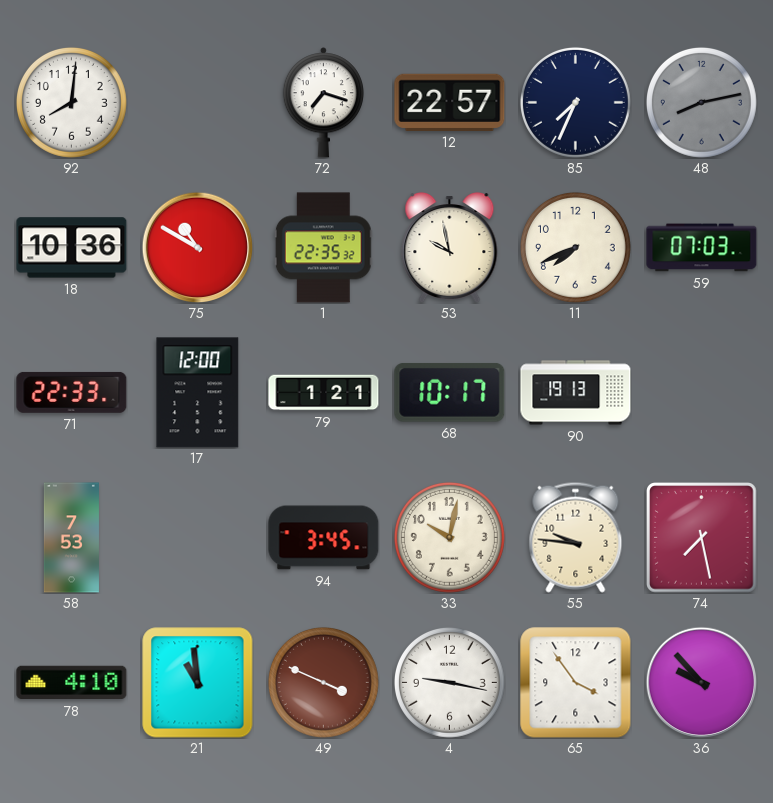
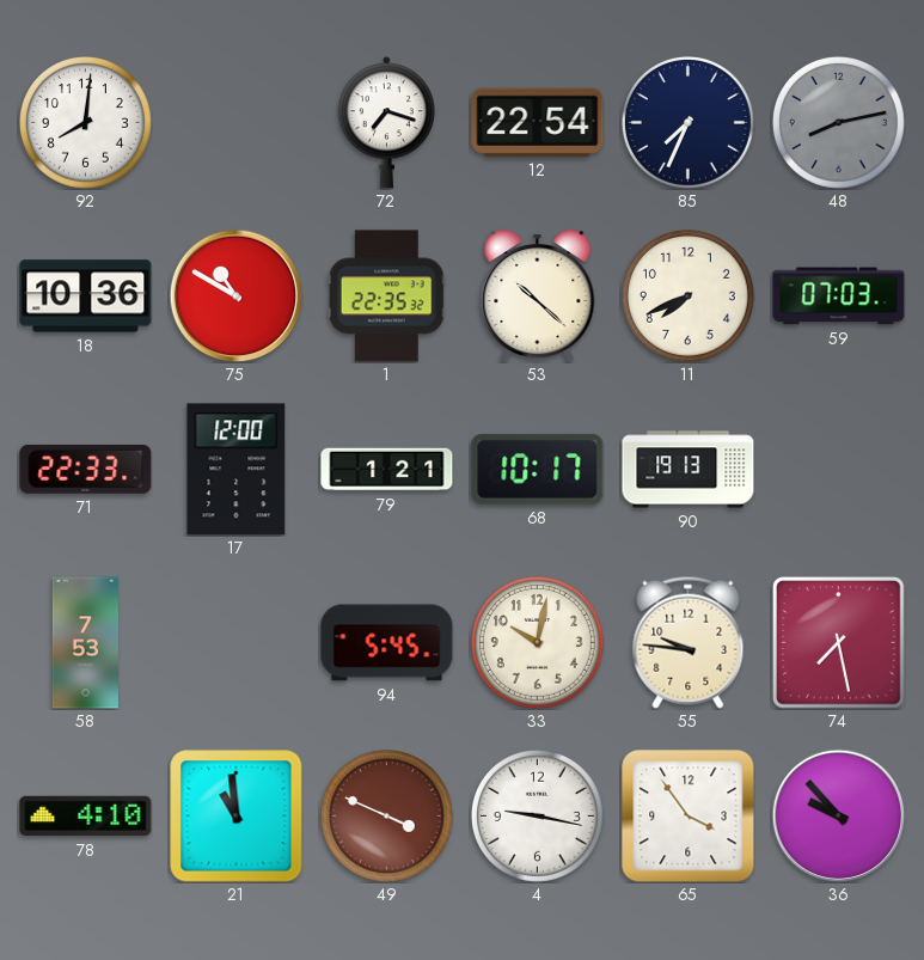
12: 22:57 -> 22:54 (538, 122)
53: 9:58 -> 10:22 (538, 296)
94: 3:45 -> 5:45 (387, 643)
